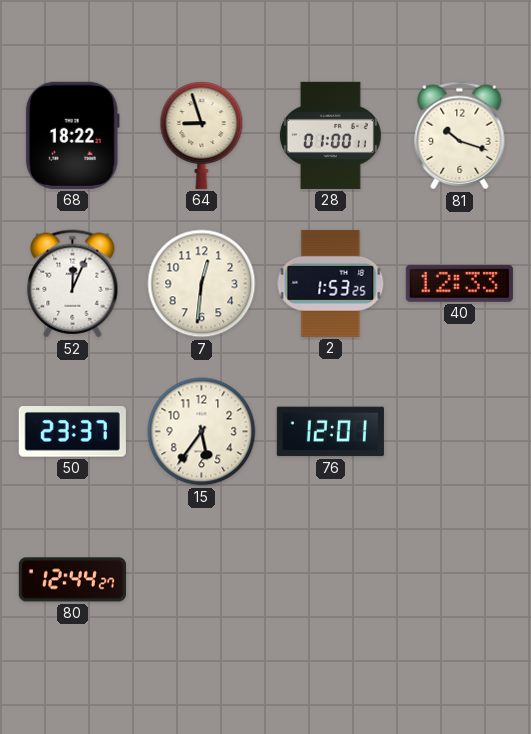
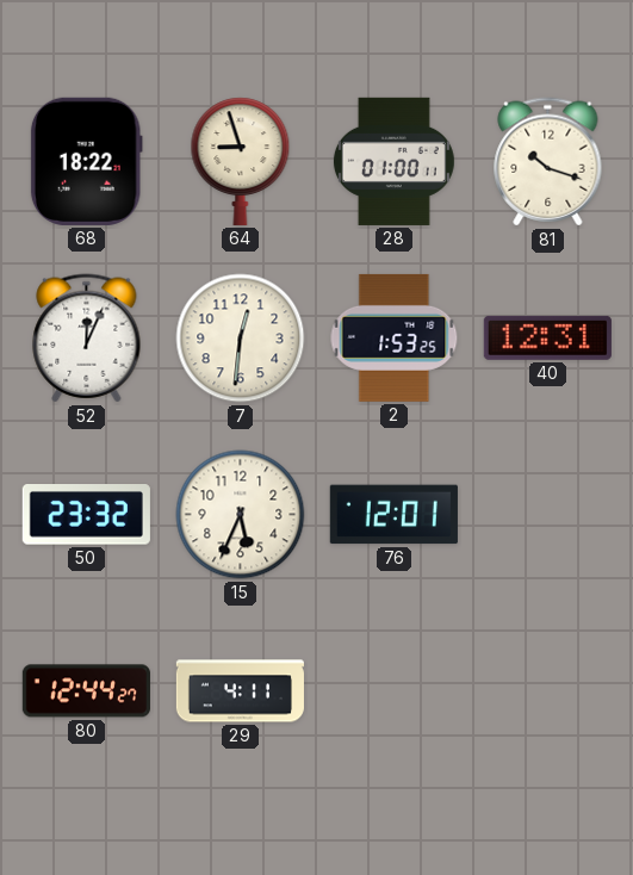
40: 12:33 -> 12:31 (547, 337)
50: 23:37 -> 23:32 (86, 515)
15: 5:36 -> 5:34 (241, 515)
29: none -> 4:11 (240, 691)
